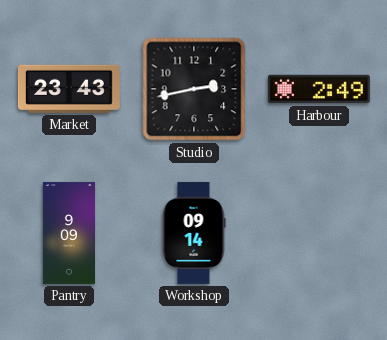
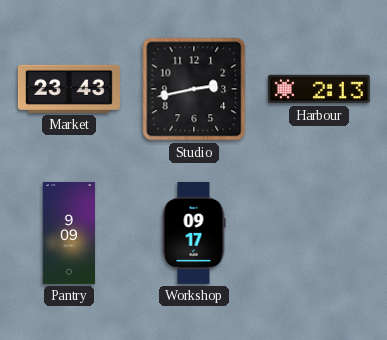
Harbour: 2:49 -> 2:13 (319, 89)
Workshop: 09:14 -> 09:17 (194, 233)
